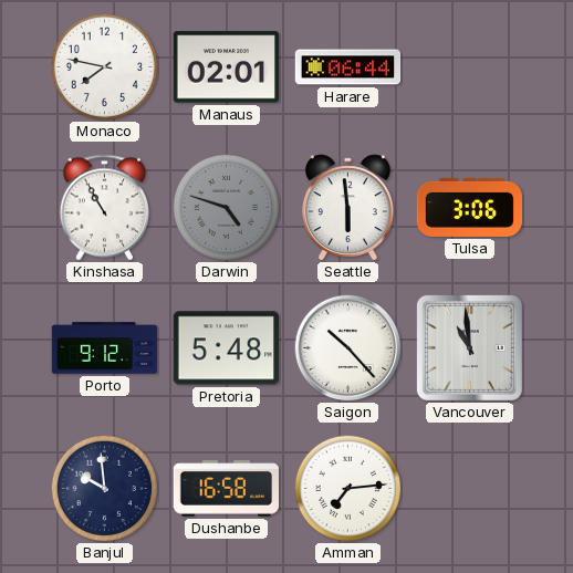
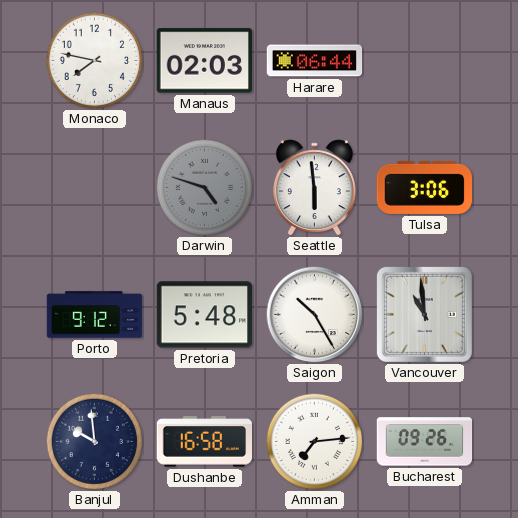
Manaus: 02:01 -> 02:03 (204, 61)
Kinshasa: 10:55 -> none (104, 208)
Saigon: 10:23 -> 10:25 (315, 315)
Bucharest: none -> 09:26 (425, 442)
